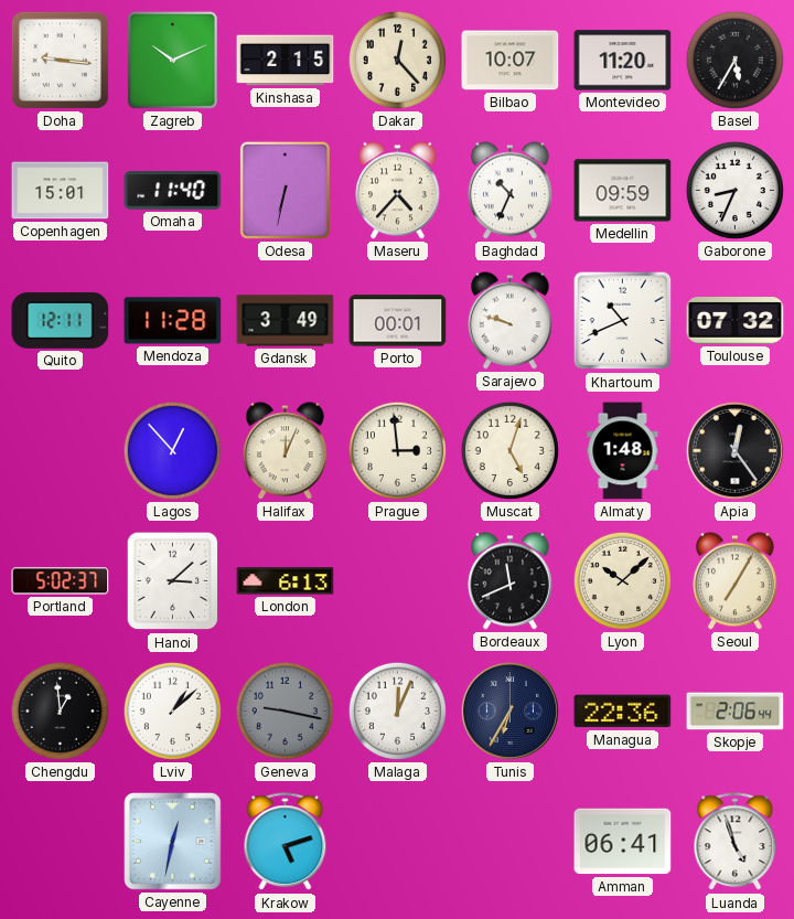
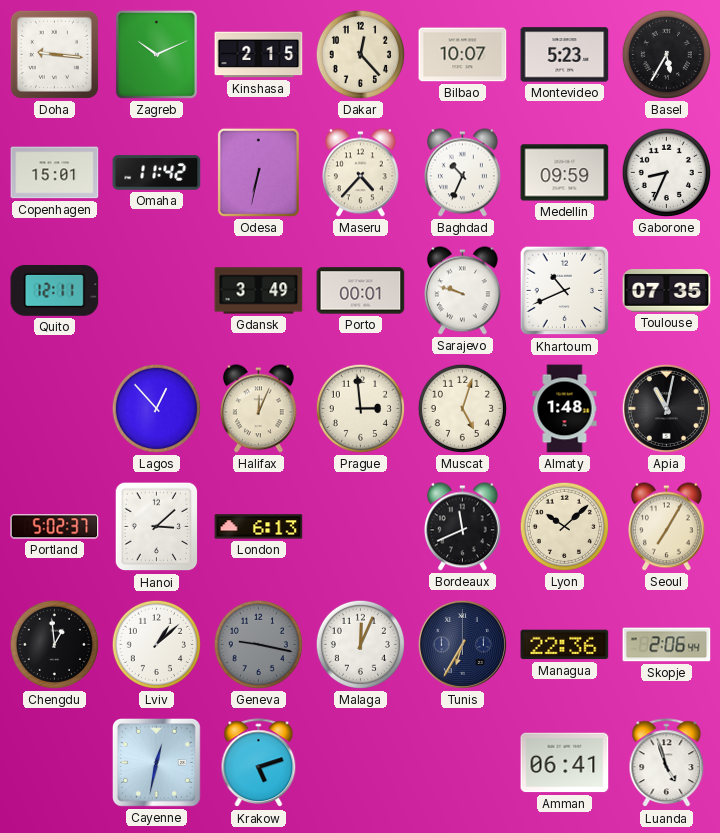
Montevideo: 11:20 -> 5:23 (565, 55)
Omaha: 11:40 -> 11:42 (157, 173)
Mendoza: 11:28 -> none (173, 321)
Toulouse: 07:32 -> 07:35 (667, 291)
Apia: 12:24 -> 11:02 (666, 408)
